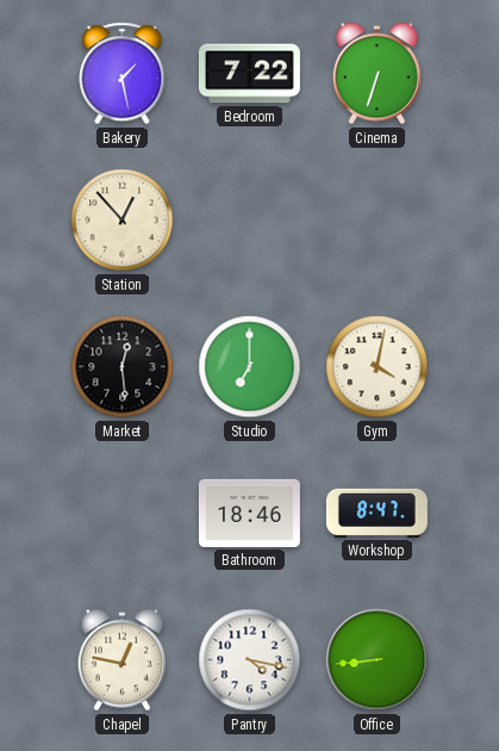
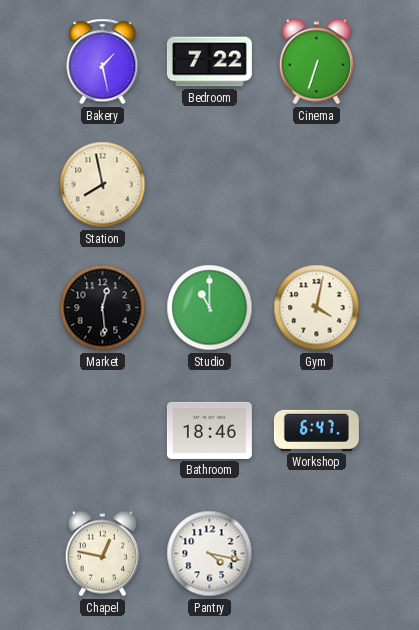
Station: 12:53 -> 7:58 (103, 185)
Studio: 7:00 -> 11:00 (210, 308)
Workshop: 8:47 -> 6:47 (316, 430)
Office: 8:44 -> none (378, 660)
